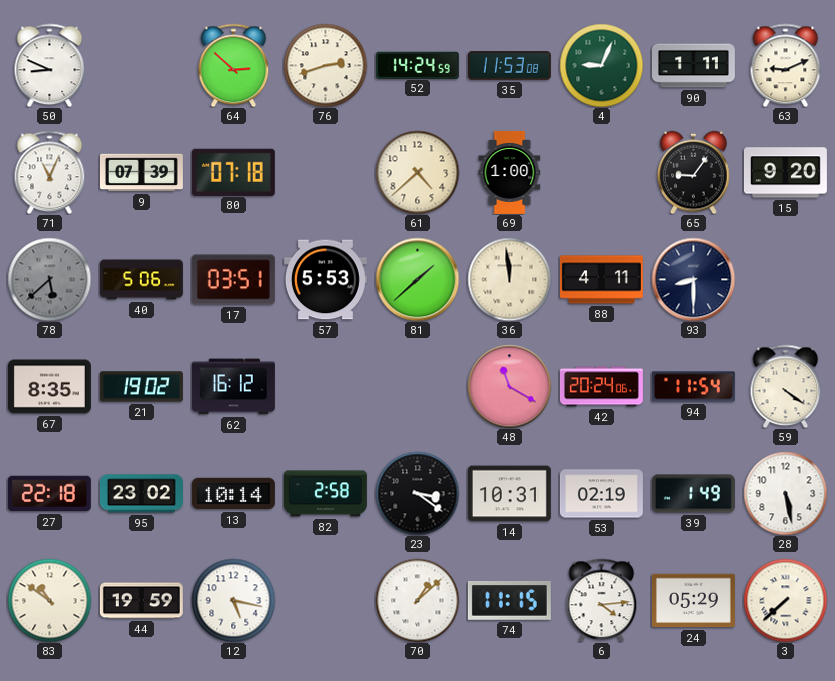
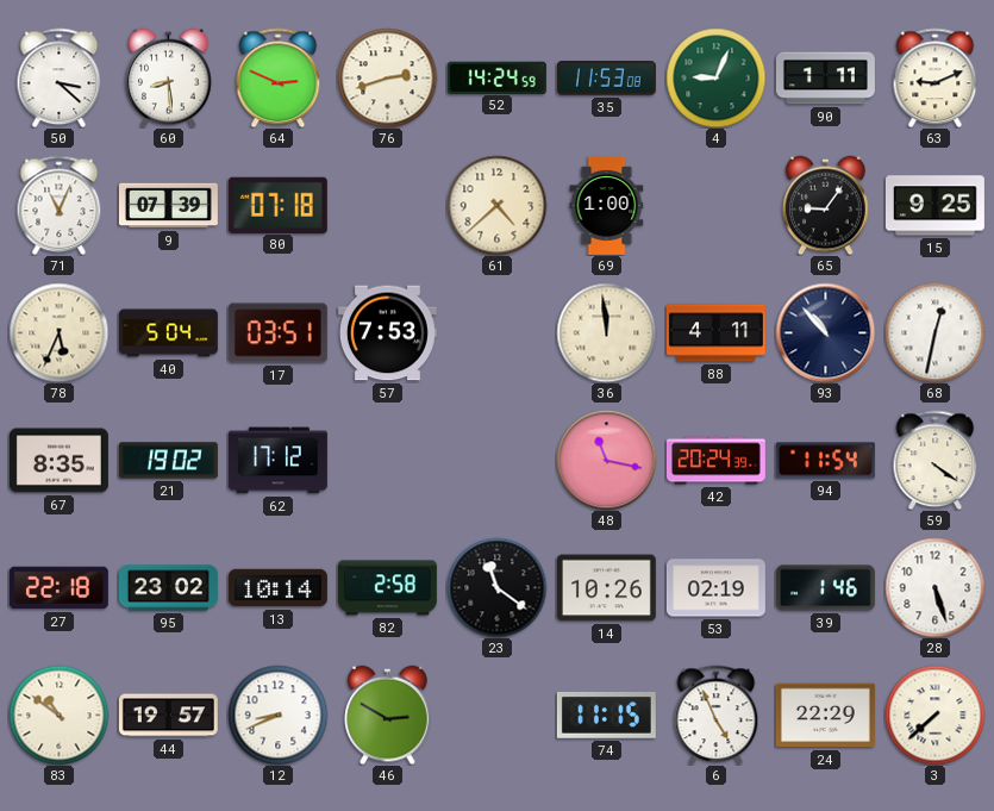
50: 8:49 -> 3:22 (60, 77)
60: none -> 8:29 (169, 77)
64: 2:52 -> 2:49 (279, 77)
15: 9:20 -> 9:25 (934, 206)
78: 5:38 -> 5:34 (58, 332)
78 dial: grey -> cream (58, 332)
40: 5:06 -> 5:04 (168, 333)
57: 5:53 -> 7:53 (387, 333)
81: 1:38 -> none (417, 279)
93: 8:30 -> 10:53 (825, 332)
68: none -> 12:32 (934, 332)
62: 16:12 -> 17:12 (277, 461)
48: 11:20 -> 11:17 (606, 460)
42: 20:24:06 -> 20:24:39 (715, 461)
23: 3:21 -> 11:21 (496, 587)
14: 10:31 -> 10:26 (606, 588)
39: 1:49 -> 1:46 (825, 588)
28: 5:28 -> 5:27 (934, 587)
44: 19:59 -> 19:57 (168, 716)
12: 5:17 -> 8:41 (277, 715)
46: none -> 2:50 (388, 715)
70: 1:08 -> none (417, 600)
6: 4:14 -> 4:56 (717, 715)
24: 05:29 -> 22:29 (825, 716)
